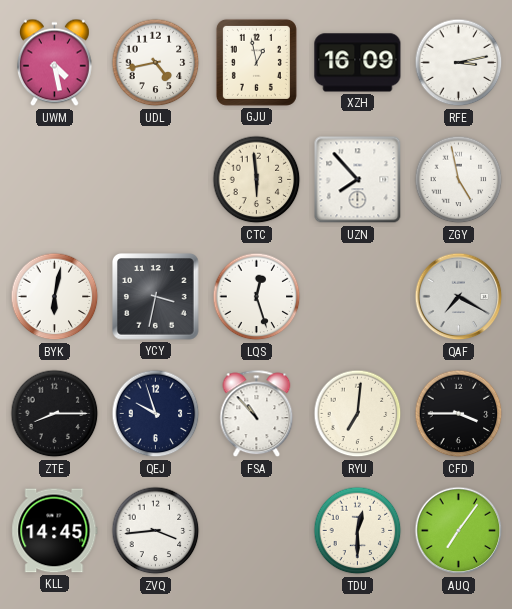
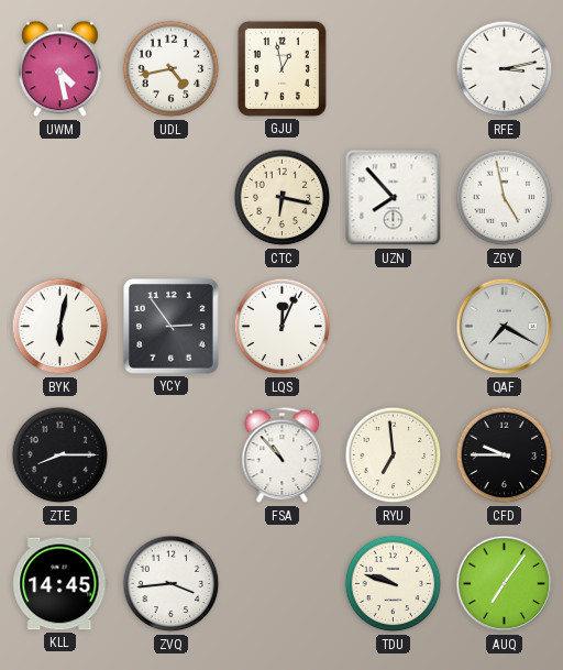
XZH: 16:09 -> none (358, 63)
CTC: 5:59 -> 6:17 (283, 198)
YCY: 3:32 -> 2:54 (172, 327)
LQS: 12:27 -> 12:04 (283, 327)
QEJ: 9:57 -> none (156, 414)
RYU: 7:01 -> 6:59 (394, 455)
CFD: 3:45 -> 9:45 (505, 455)
TDU: 12:30 -> 9:48 (394, 584)
